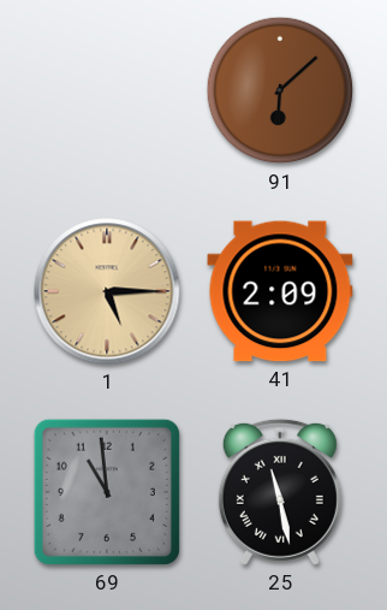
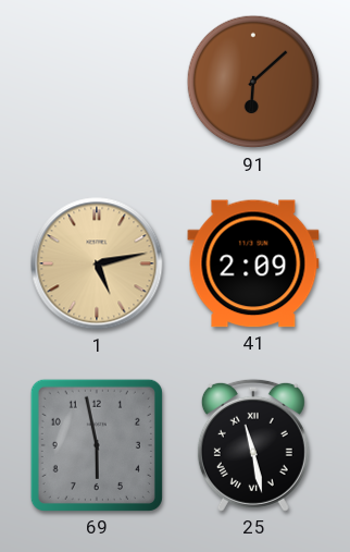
1: 5:15 -> 5:13 (97, 263)
69: 10:59 -> 5:58 (97, 445)
